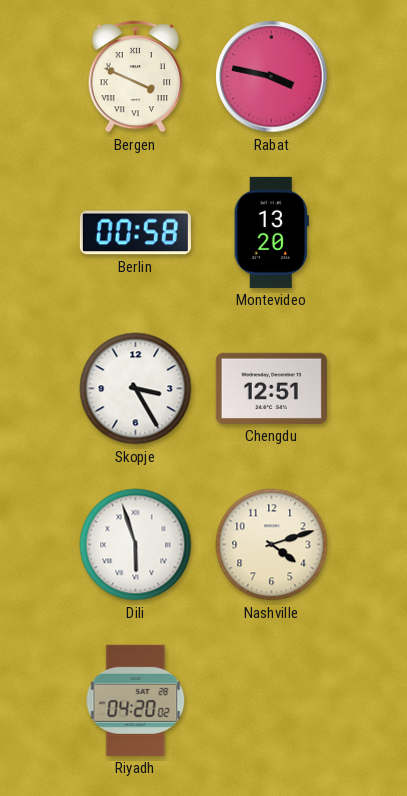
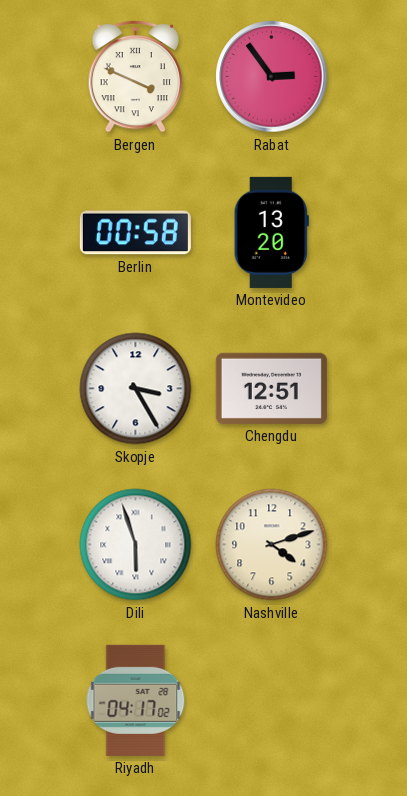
Rabat: 3:47 -> 2:54 (272, 77)
Riyadh: 04:20 -> 04:17 (136, 700)
